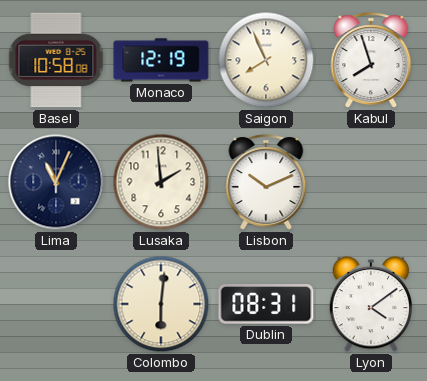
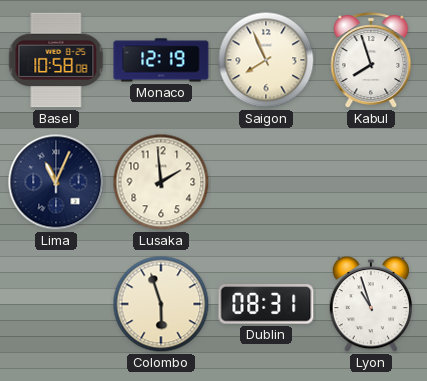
Lisbon: 10:11 -> none (266, 182)
Colombo: 6:01 -> 5:57 (161, 304)
Lyon: 4:09 -> 10:57 (371, 305)
